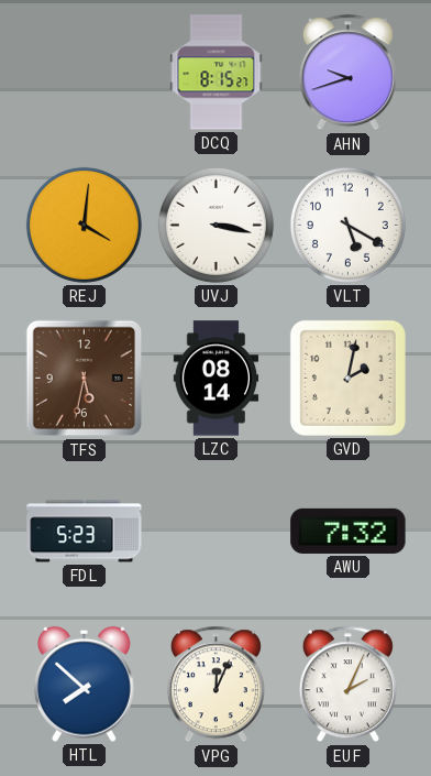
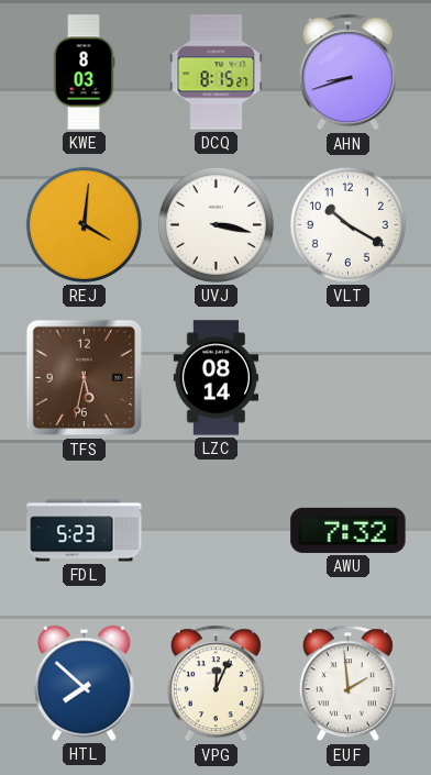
KWE: none -> 8:03 (84, 73)
AHN: 9:42 -> 8:42 (347, 73)
VLT: 5:20 -> 10:20 (347, 224)
GVD: 2:02 -> none (347, 378)
EUF: 2:04 -> 1:59 (347, 684)
